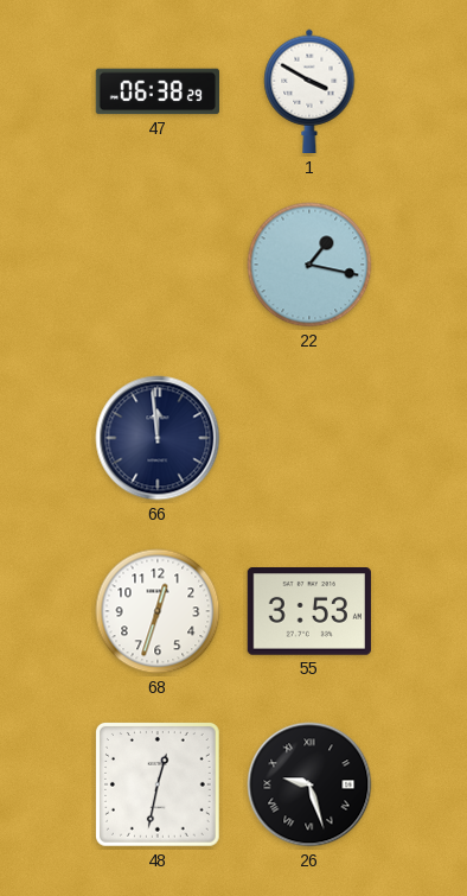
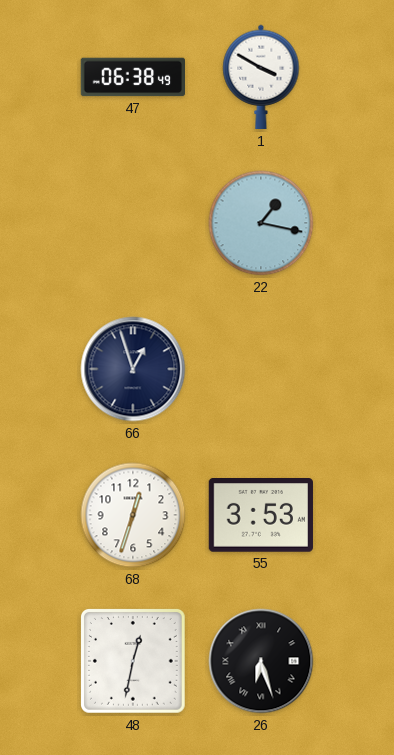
47: 06:38:29 -> 06:38:49 (132, 77)
66: 11:59 -> 12:57 (133, 369)
26: 9:27 -> 6:27 (261, 661)
